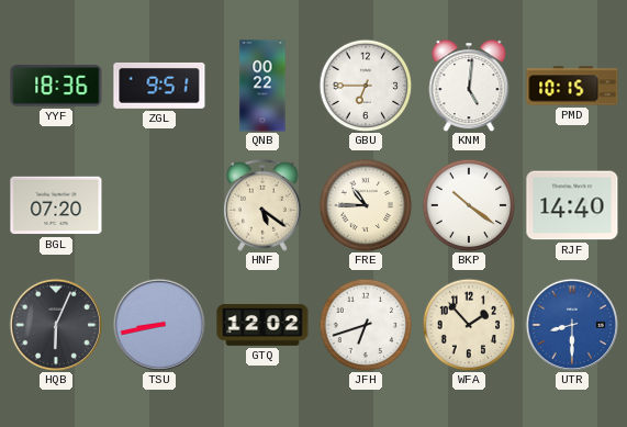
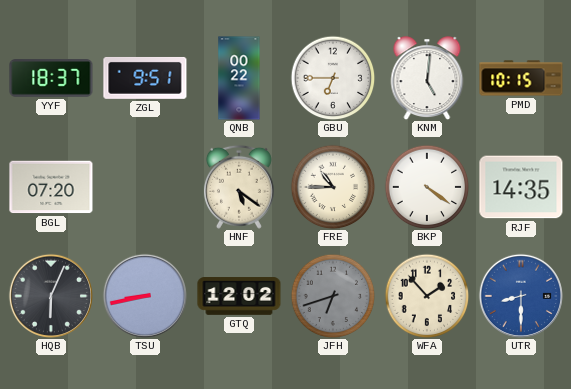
YYF: 18:36 -> 18:37 (51, 78)
BKP: 10:21 -> 4:21 (427, 187)
RJF: 14:40 -> 14:35 (521, 187)
JFH dial: white -> grey (333, 296)
